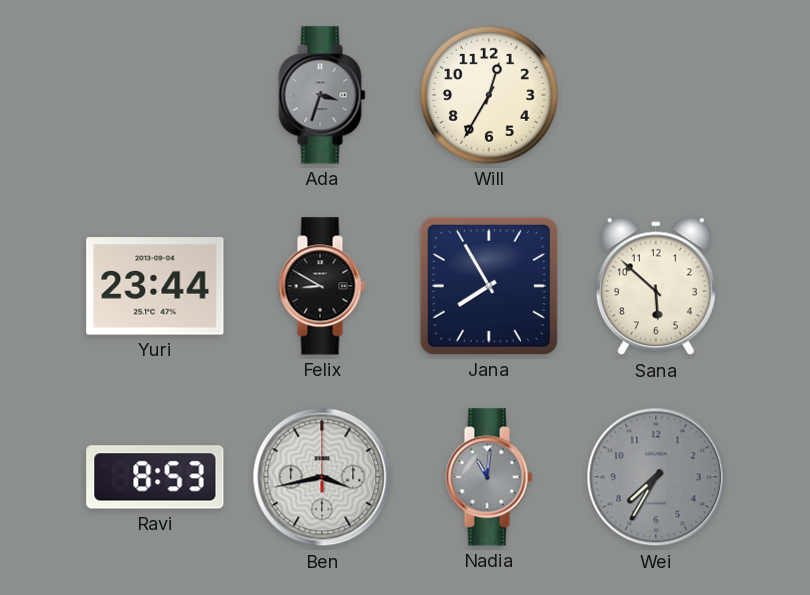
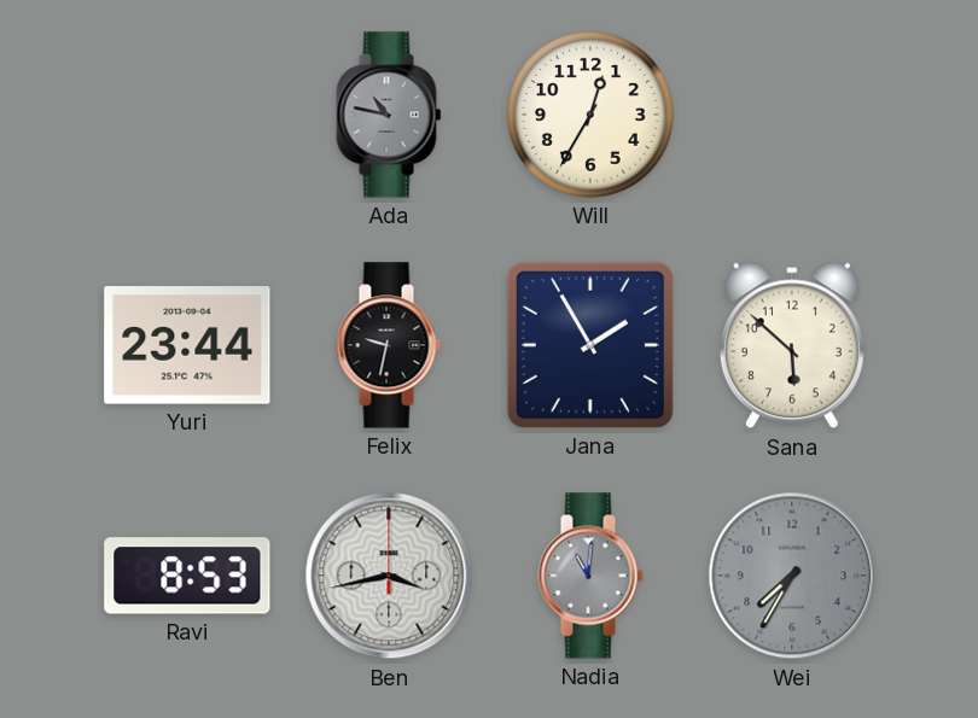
Ada: 3:33 -> 10:47 (389, 115)
Felix: 8:50 -> 9:32 (389, 345)
Jana: 7:55 -> 1:55 (590, 345)
